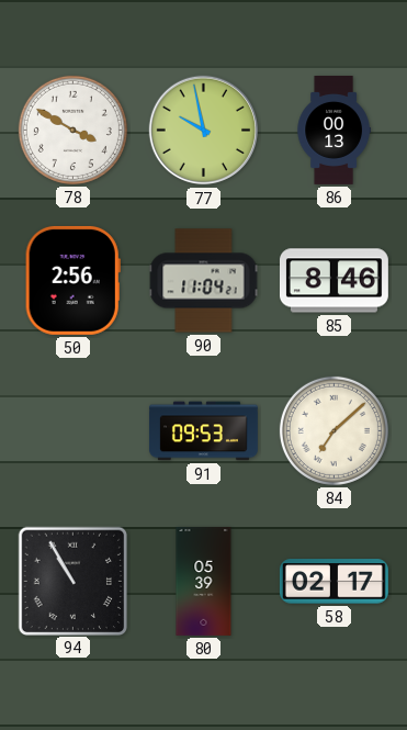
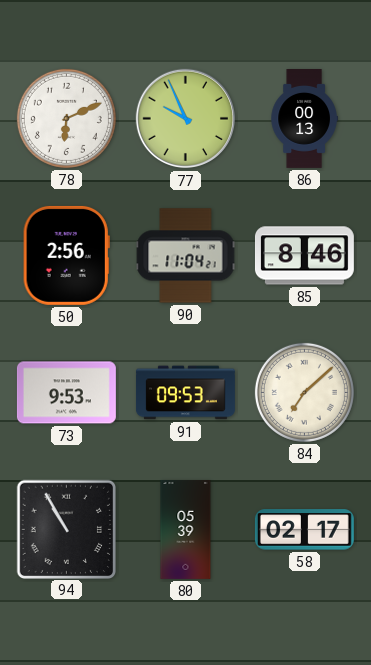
78: 3:50 -> 6:11 (66, 118)
77: 9:58 -> 9:56 (186, 119)
73: none -> 9:53 (66, 393)
